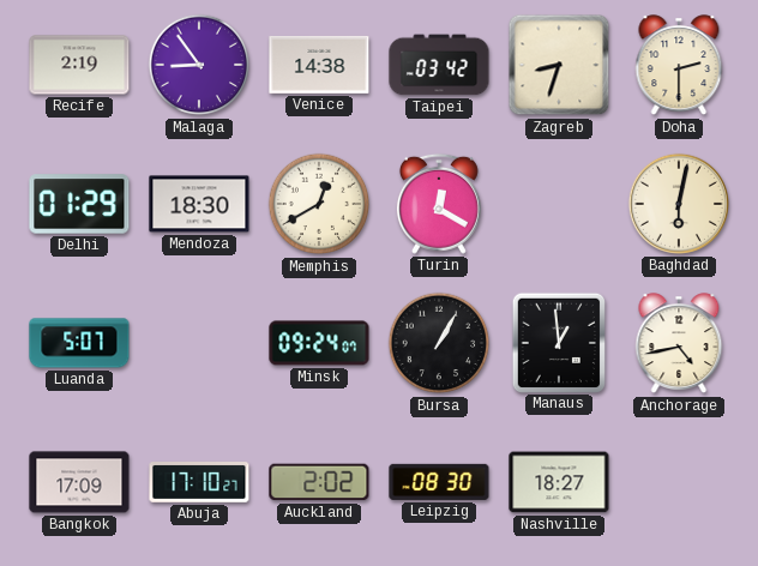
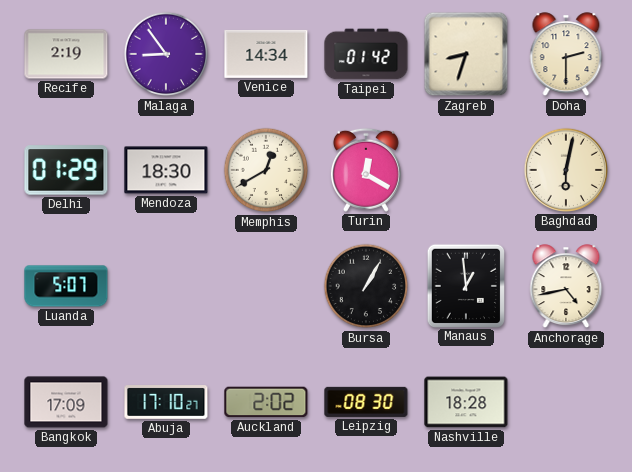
Venice: 14:38 -> 14:34 (266, 54)
Taipei: 03:42 -> 01:42 (366, 54)
Minsk: 09:24 -> none (319, 343)
Nashville: 18:27 -> 18:28 (466, 402)
